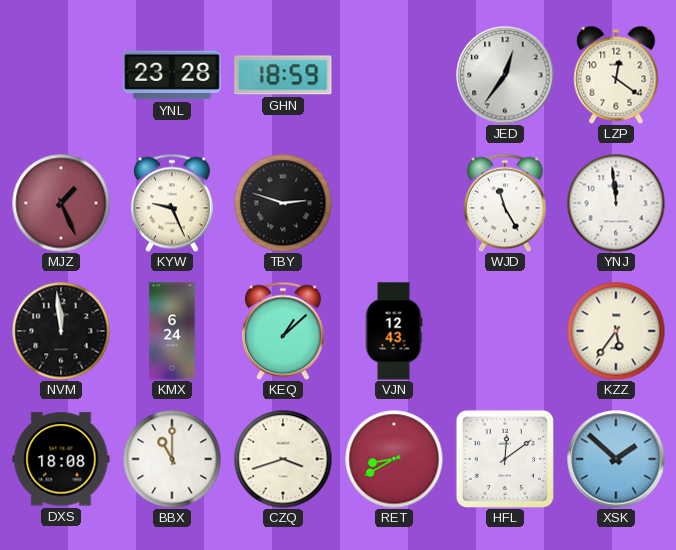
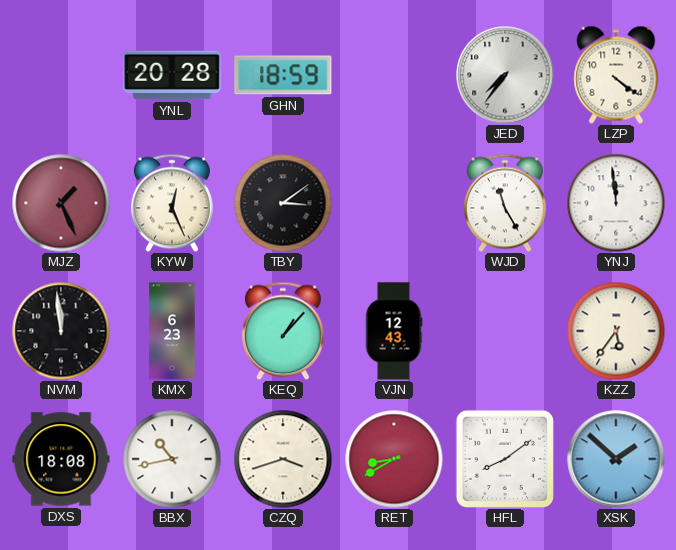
YNL: 23:28 -> 20:28 (172, 75)
JED: 12:36 -> 7:36 (505, 75)
LZP: 12:21 -> 4:21 (616, 75)
KYW: 9:26 -> 12:26 (172, 203)
TBY: 2:48 -> 3:09 (283, 203)
KMX: 6:24 -> 6:23 (172, 331)
KEQ: 1:08 -> 1:07 (283, 331)
BBX: 11:00 -> 10:43 (172, 459)
HFL: 12:09 -> 8:09 (504, 458)
